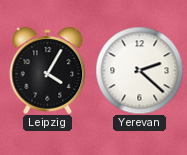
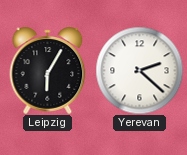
Leipzig: 4:05 -> 6:05 (48, 70)
